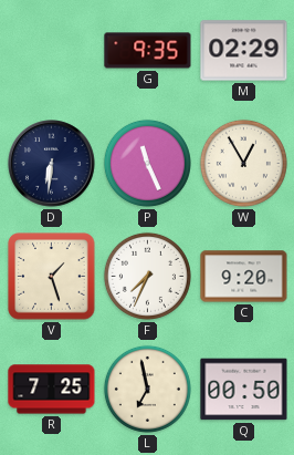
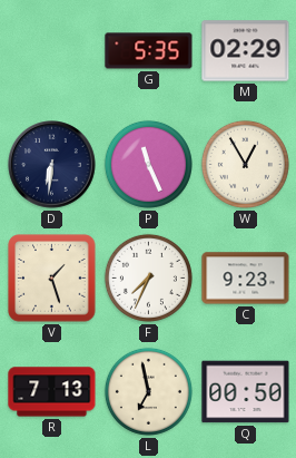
G: 9:35 -> 5:35 (149, 51)
C: 9:20 -> 9:23 (246, 279)
R: 7:25 -> 7:13 (52, 392)
